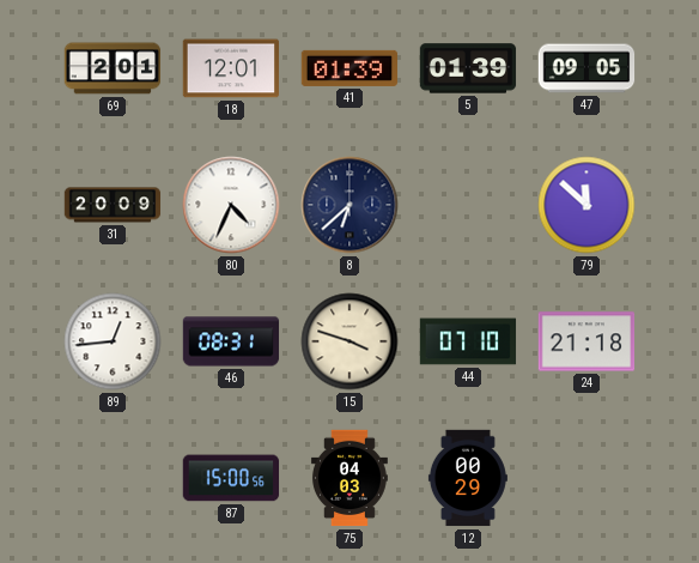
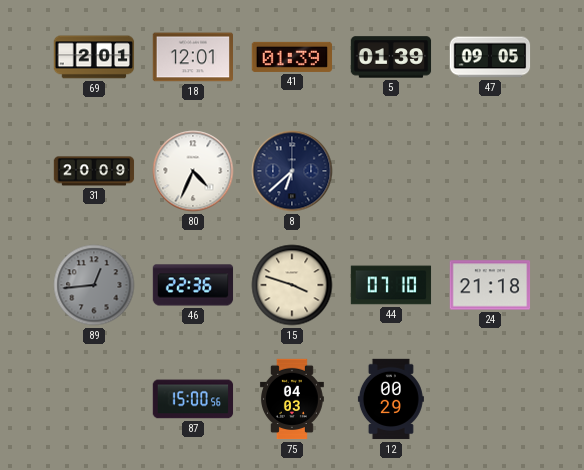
79: 11:52 -> none (586, 205)
89 dial: white -> grey (94, 285)
46: 08:31 -> 22:36 (193, 285)
